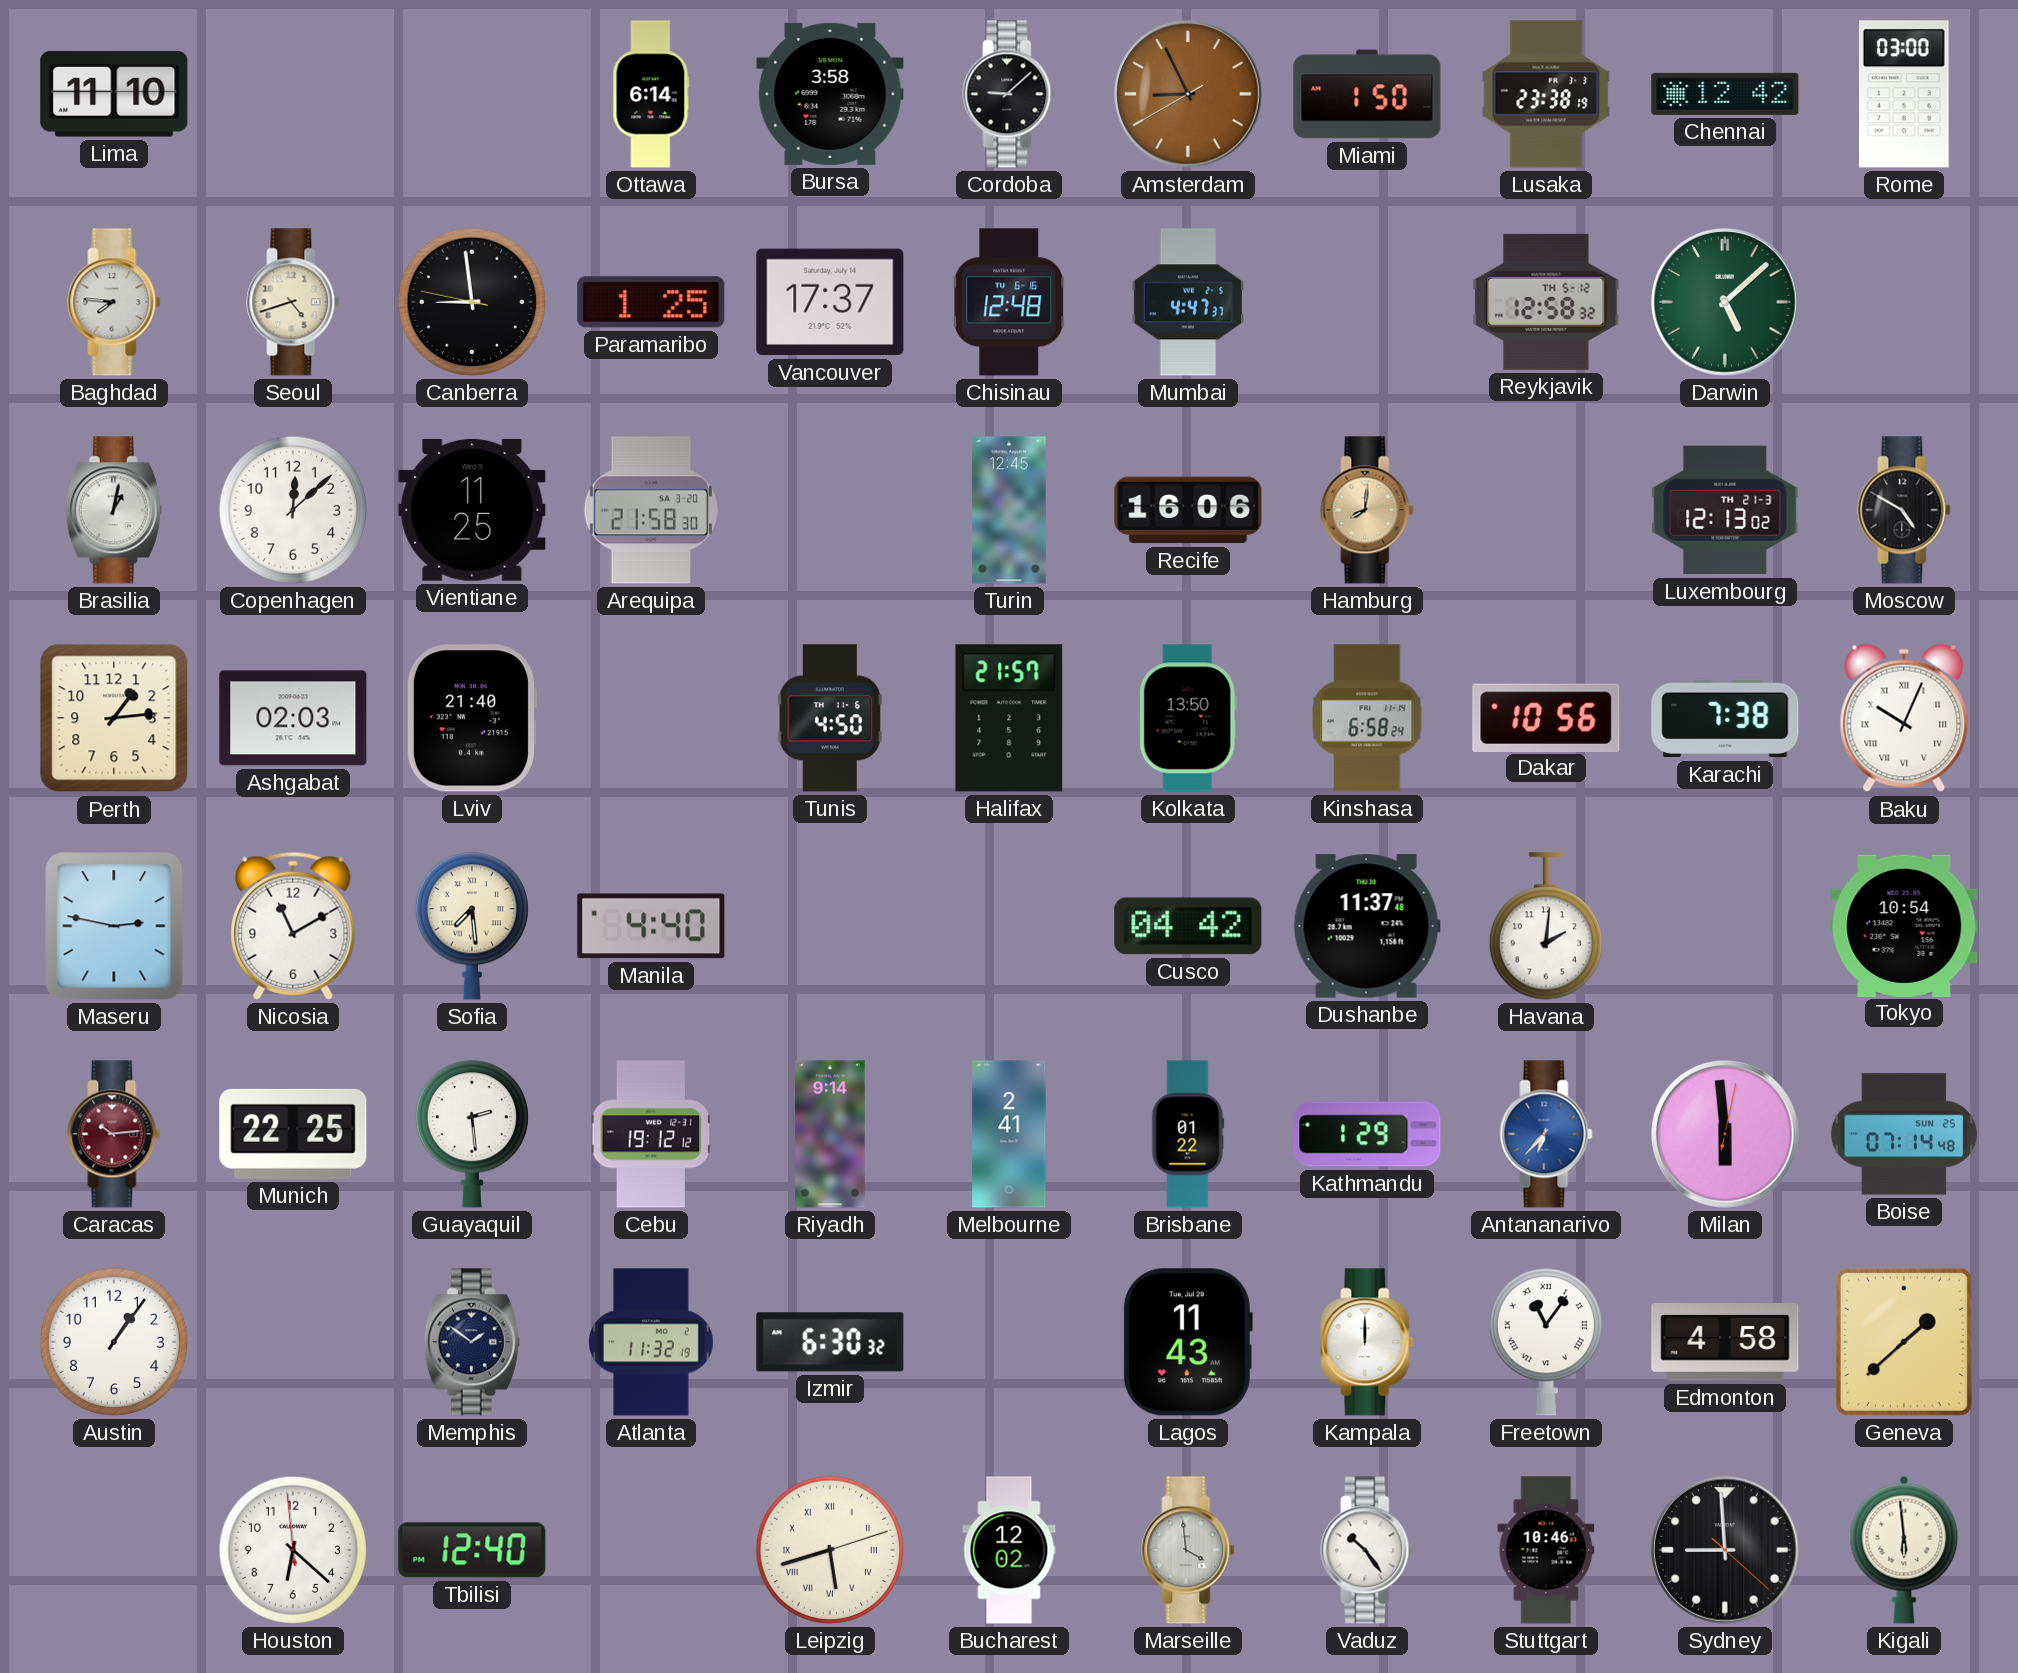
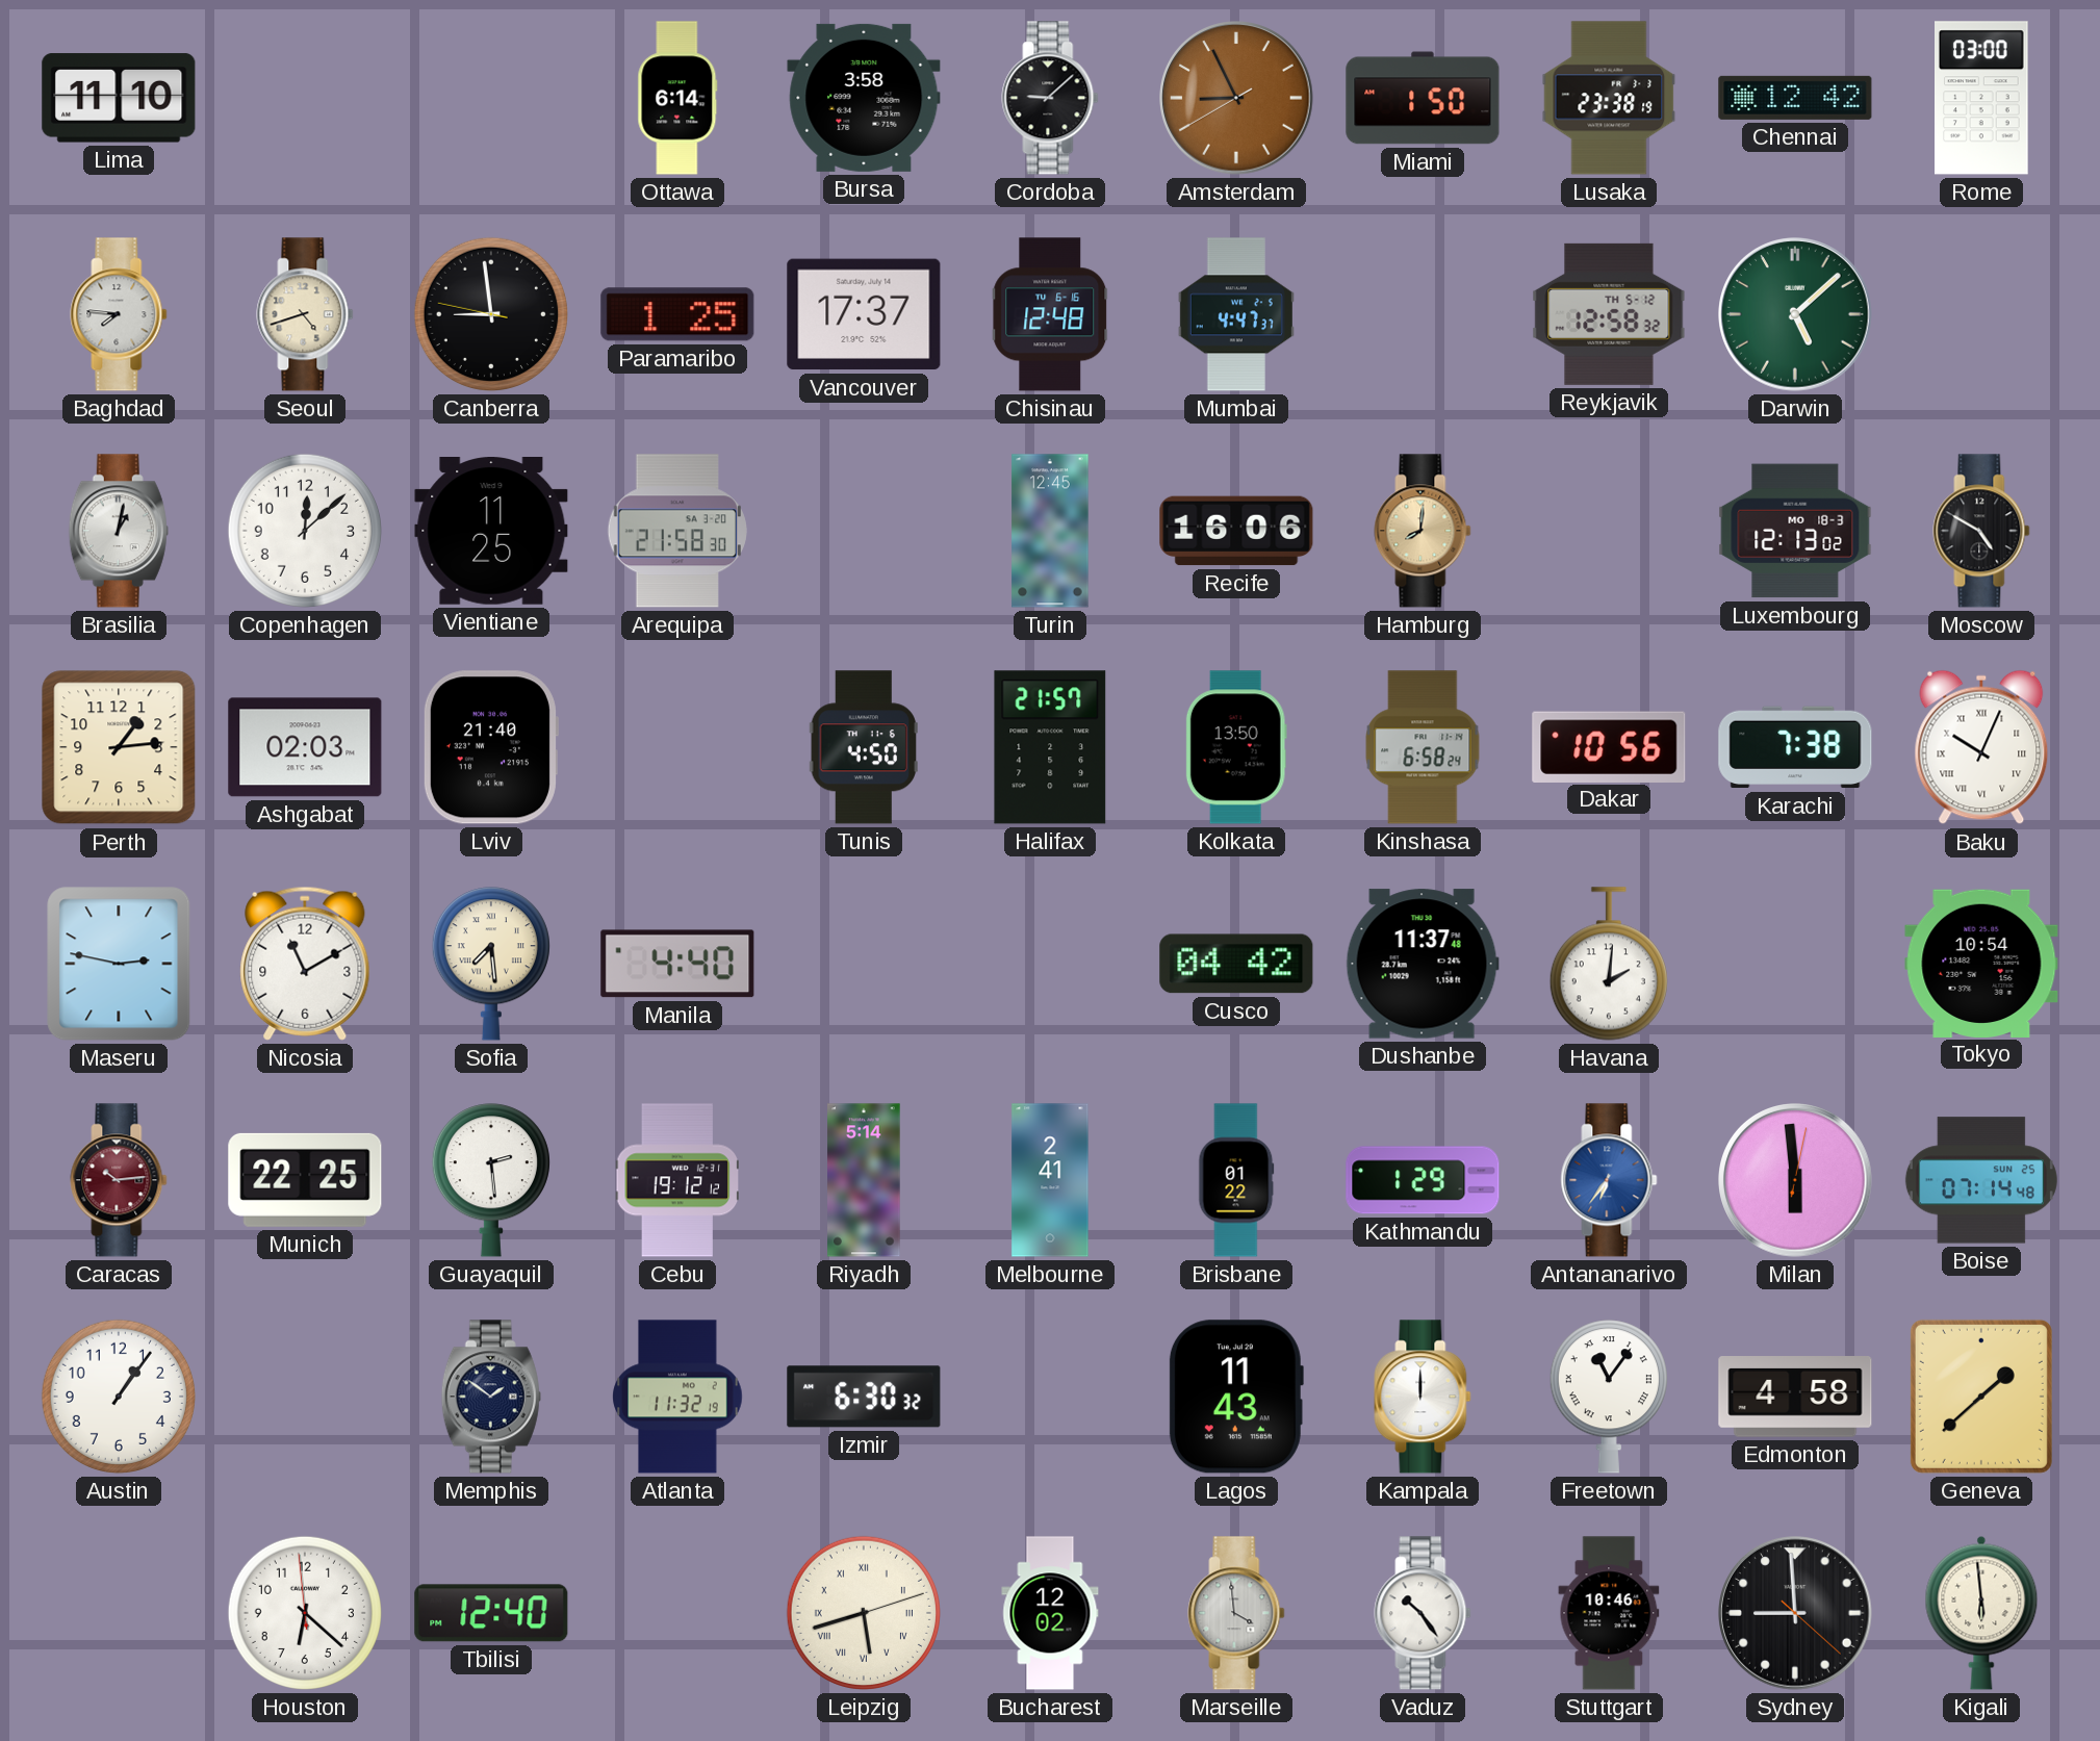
Luxembourg date: TH 21-3 -> MO 18-3 (1795, 531)
Riyadh: 9:14 -> 5:14 (864, 1180)
Antananarivo: 6:37 -> 6:36 (1609, 1180)
